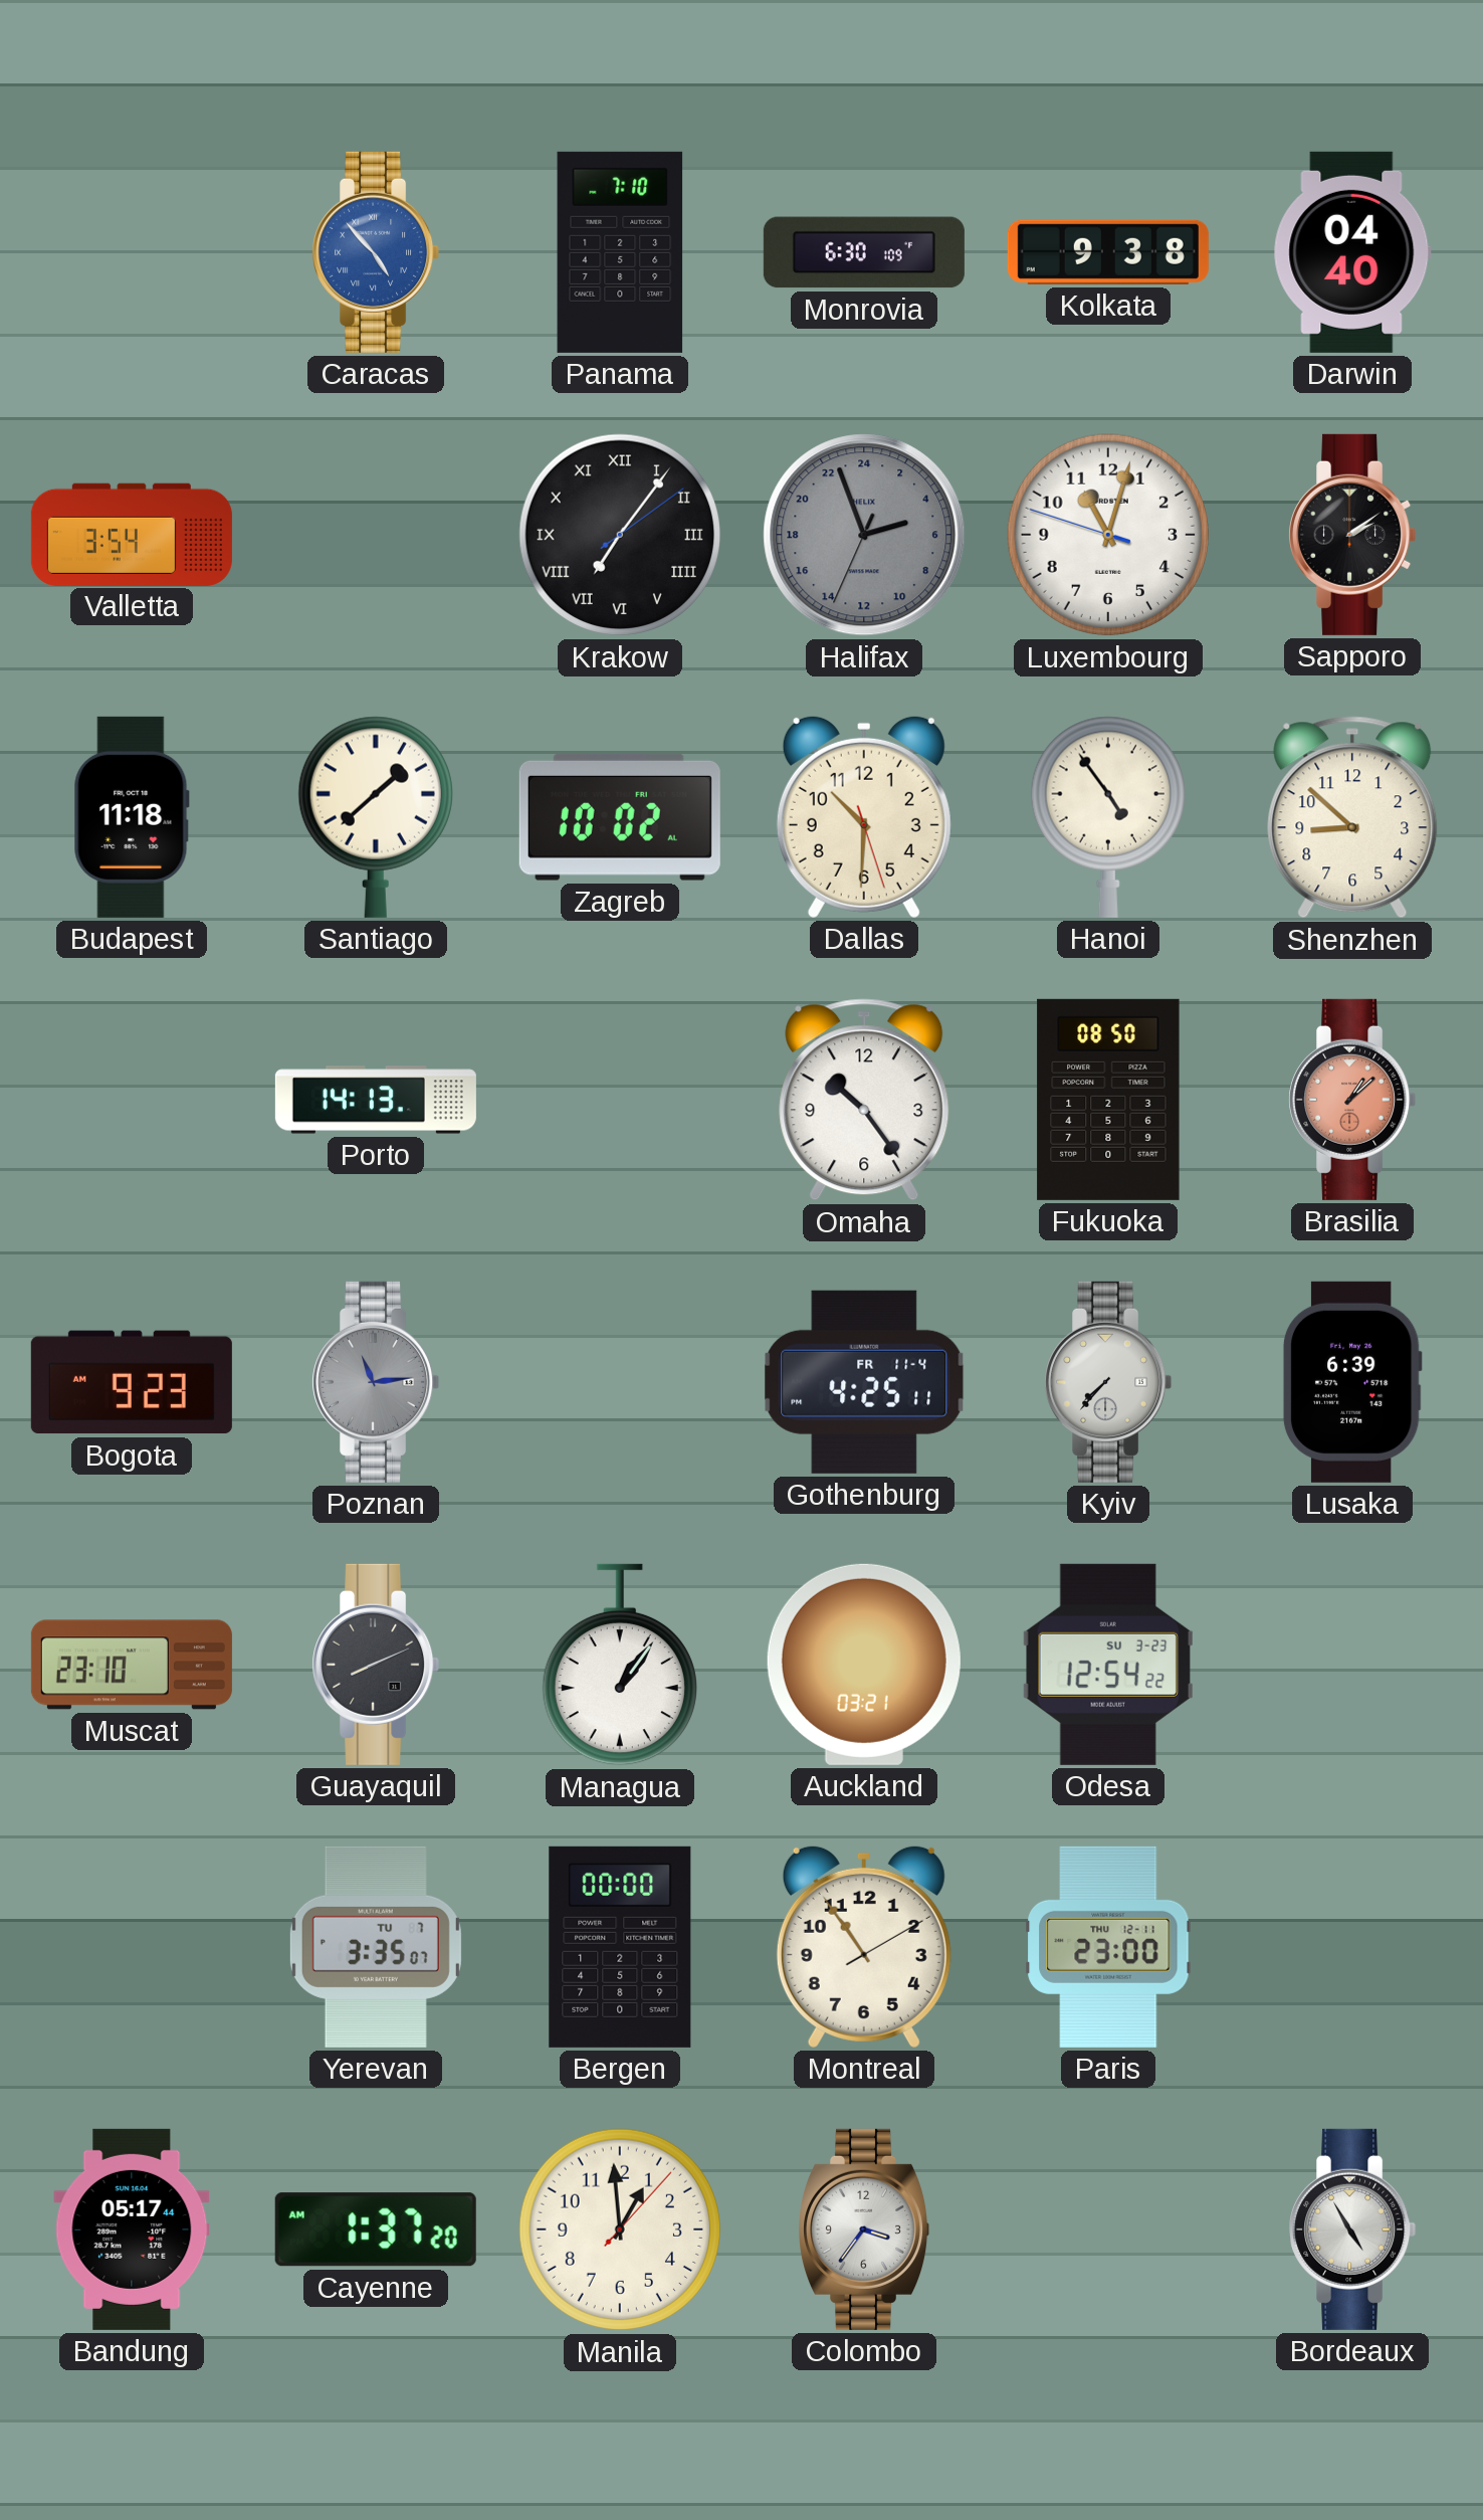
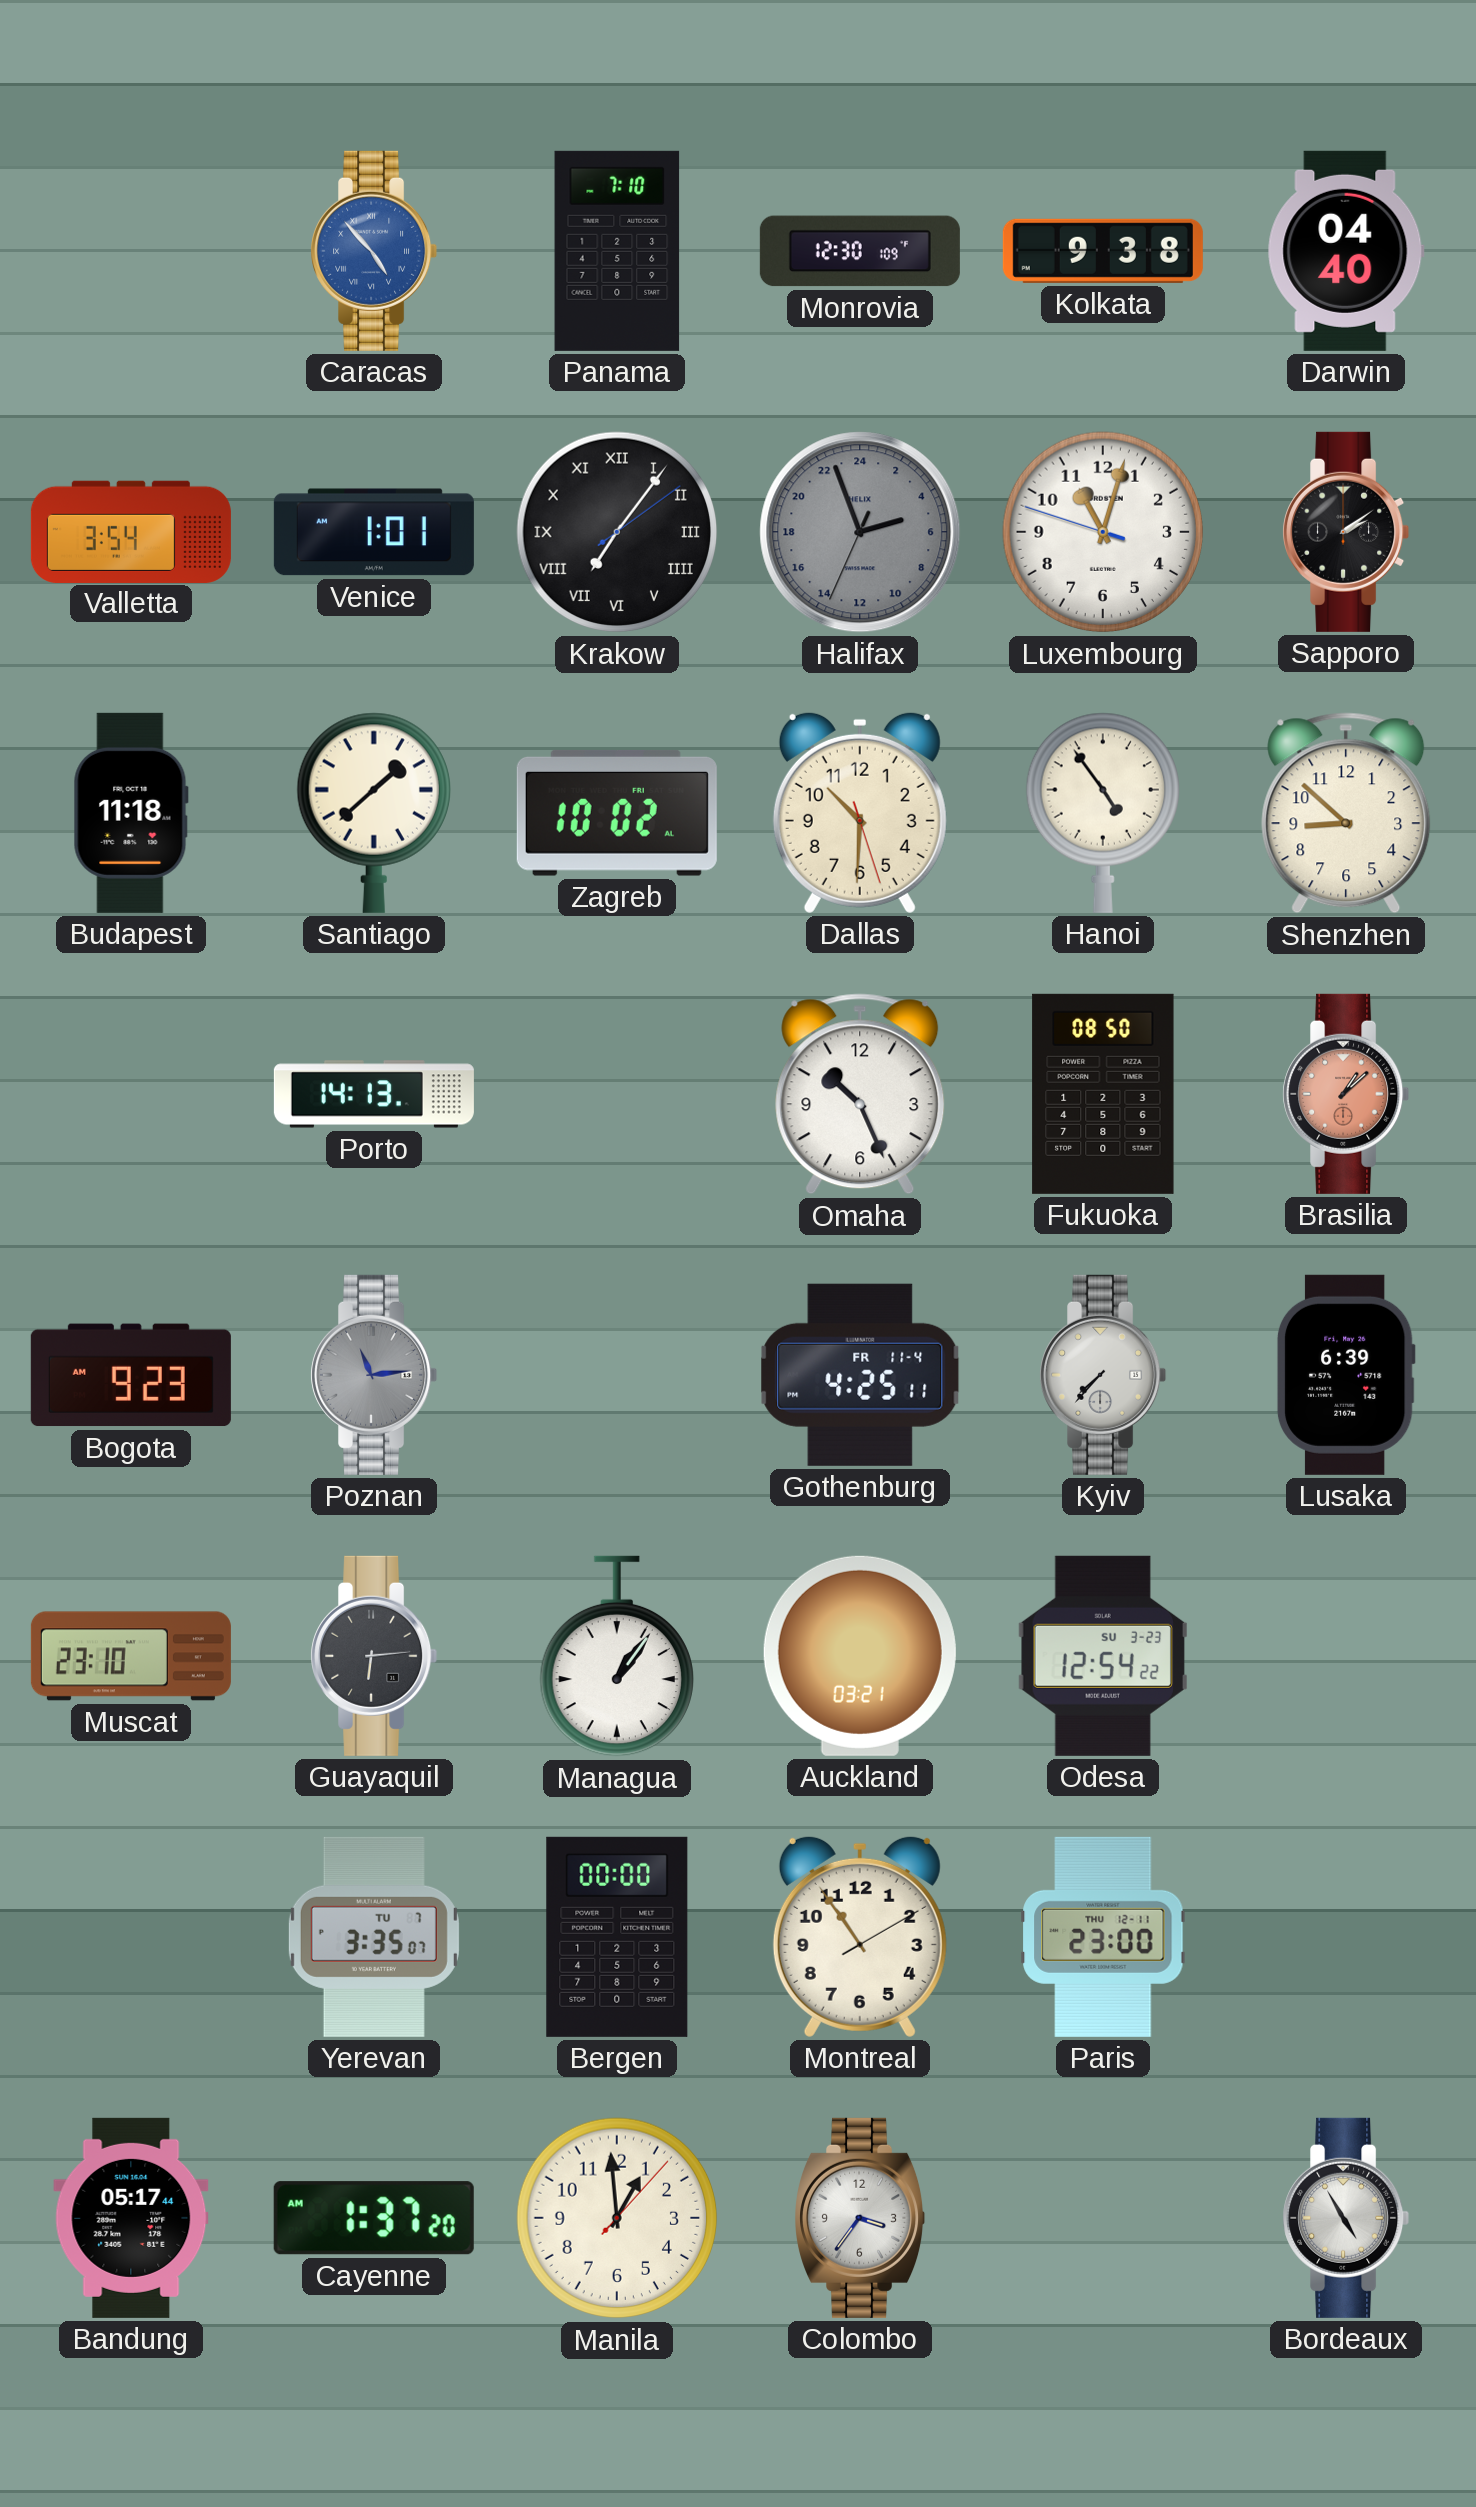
Monrovia: 6:30 -> 12:30 (860, 251)
Venice: none -> 1:01 (374, 532)
Omaha: 10:24 -> 10:26 (860, 1094)
Guayaquil: 8:11 -> 6:14 (374, 1656)
